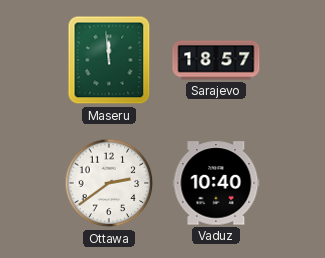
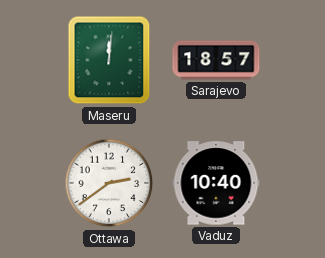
Maseru: 11:59 -> 12:01 (109, 60)
